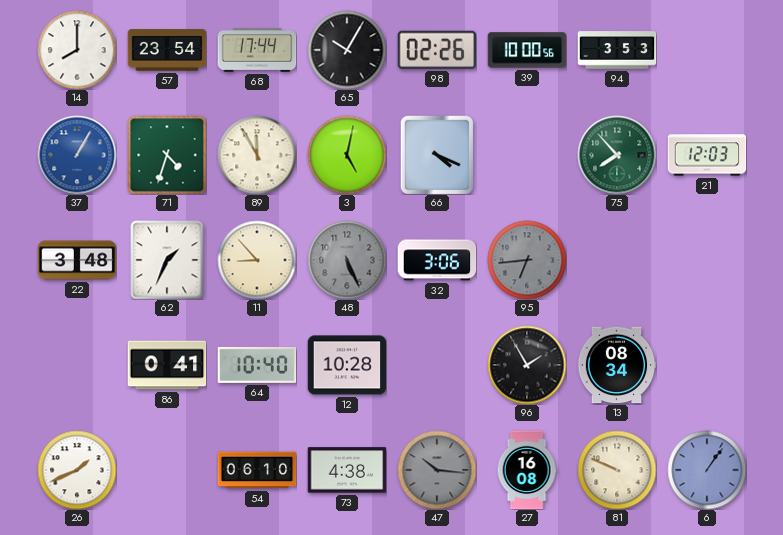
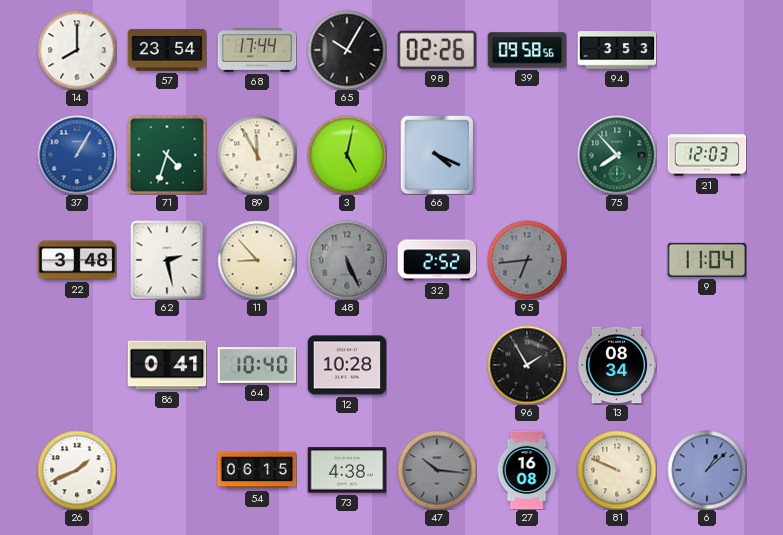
39: 10:00 -> 09:58 (527, 50)
62: 1:34 -> 2:28 (167, 260)
32: 3:06 -> 2:52 (437, 260)
9: none -> 11:04 (707, 260)
54: 06:10 -> 06:15 (257, 470)
6: 1:06 -> 1:08 (707, 470)
